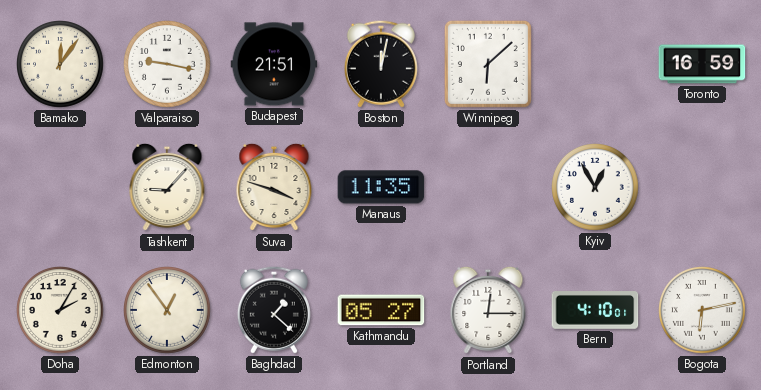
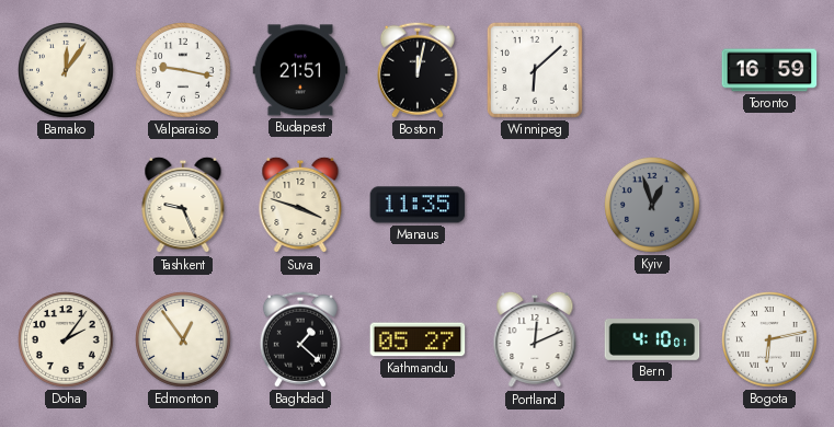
Tashkent: 9:07 -> 9:26 (183, 205)
Kyiv: 12:55 -> 12:57 (653, 206)
Kyiv dial: white -> grey (653, 206)
Doha: 2:05 -> 2:06 (67, 341)
Portland: 12:15 -> 12:11 (535, 339)
